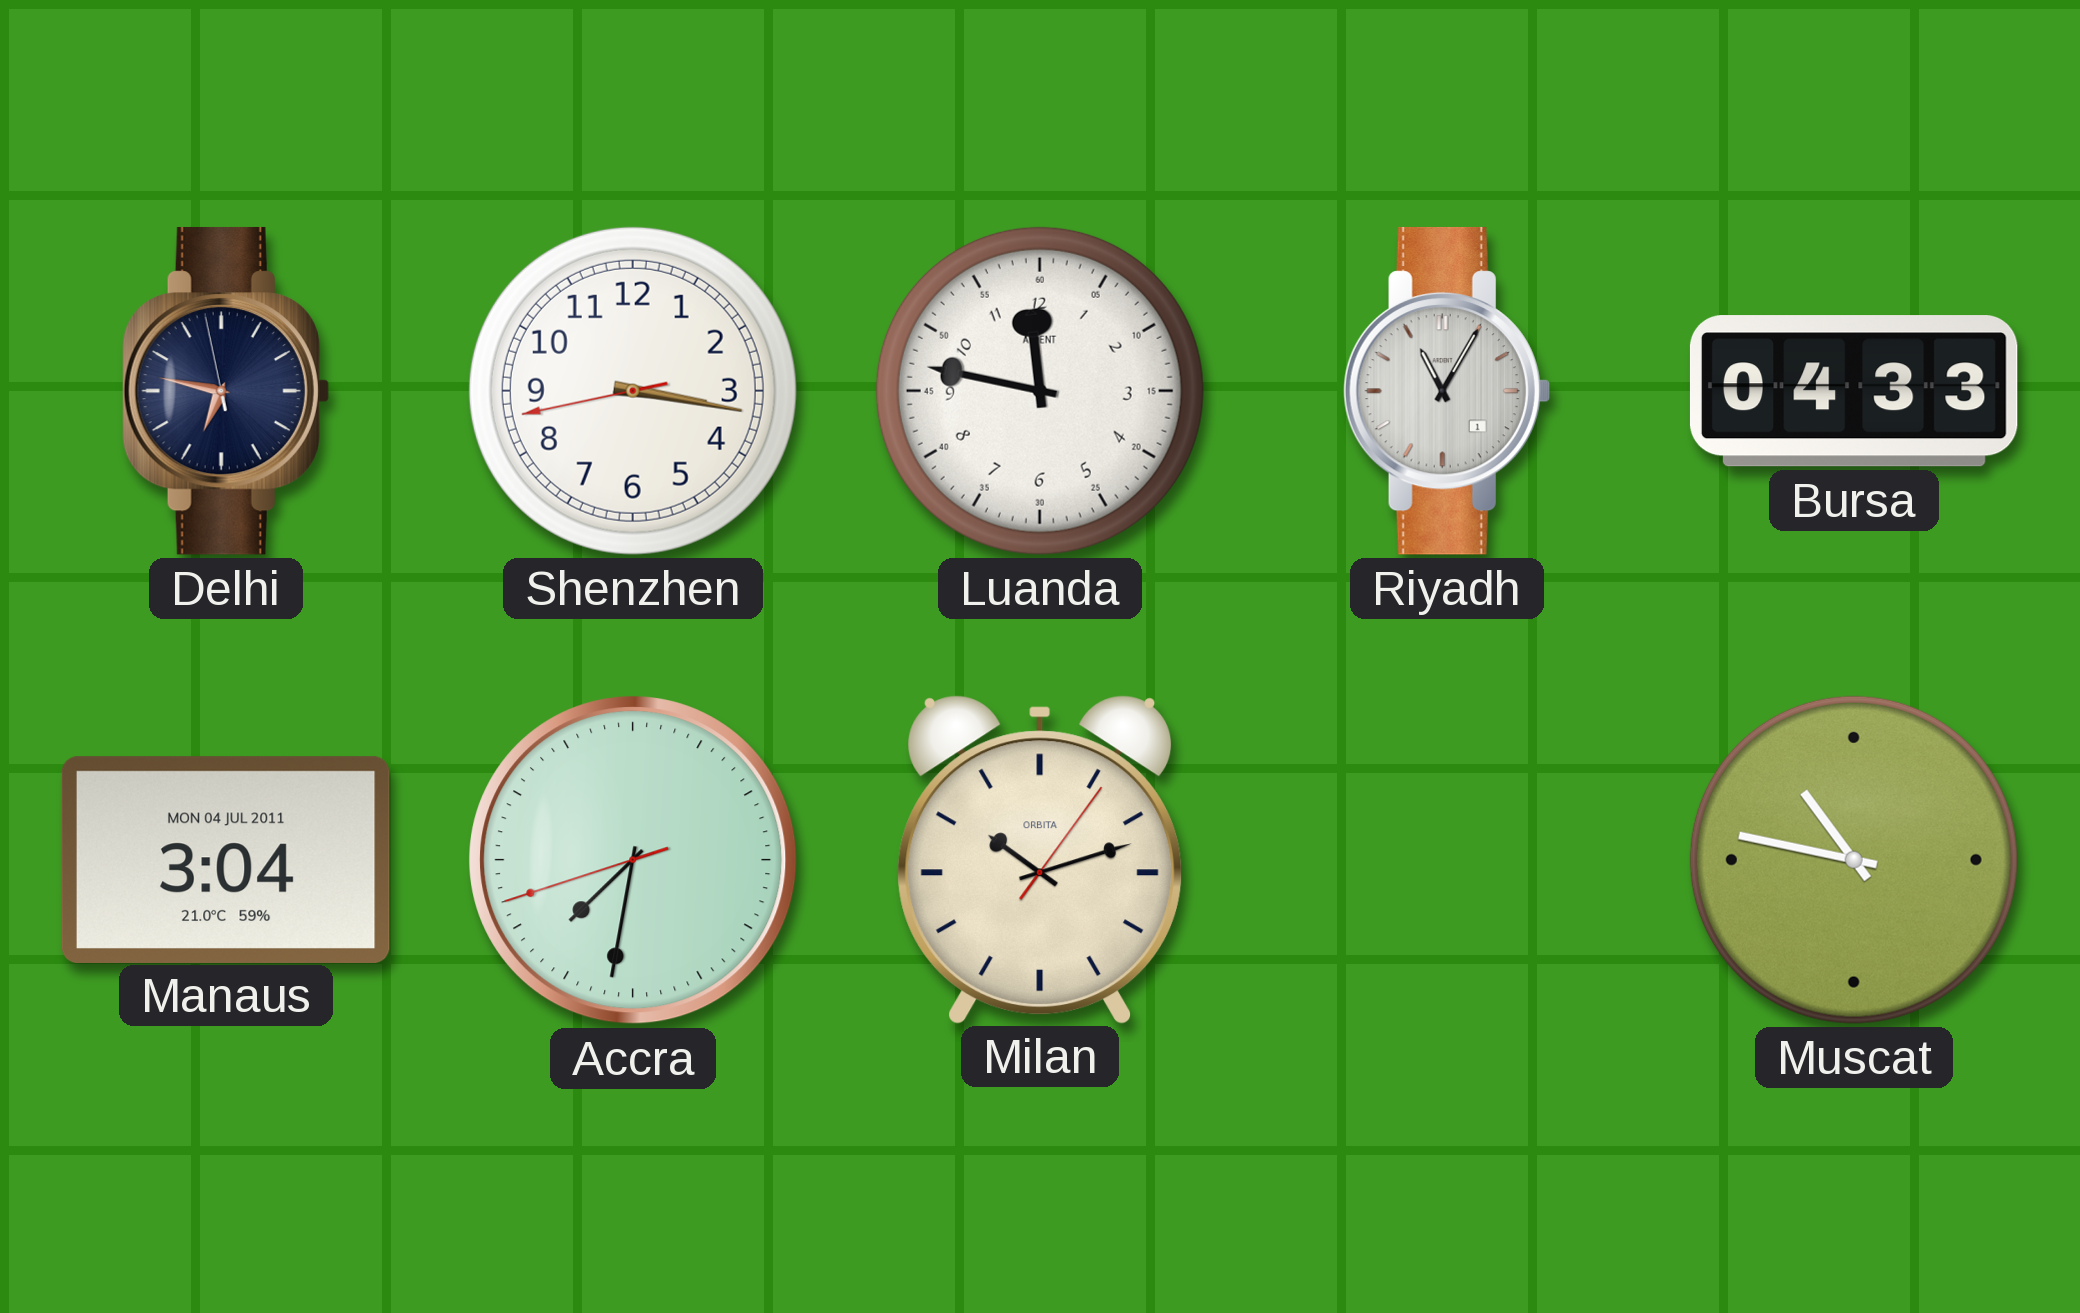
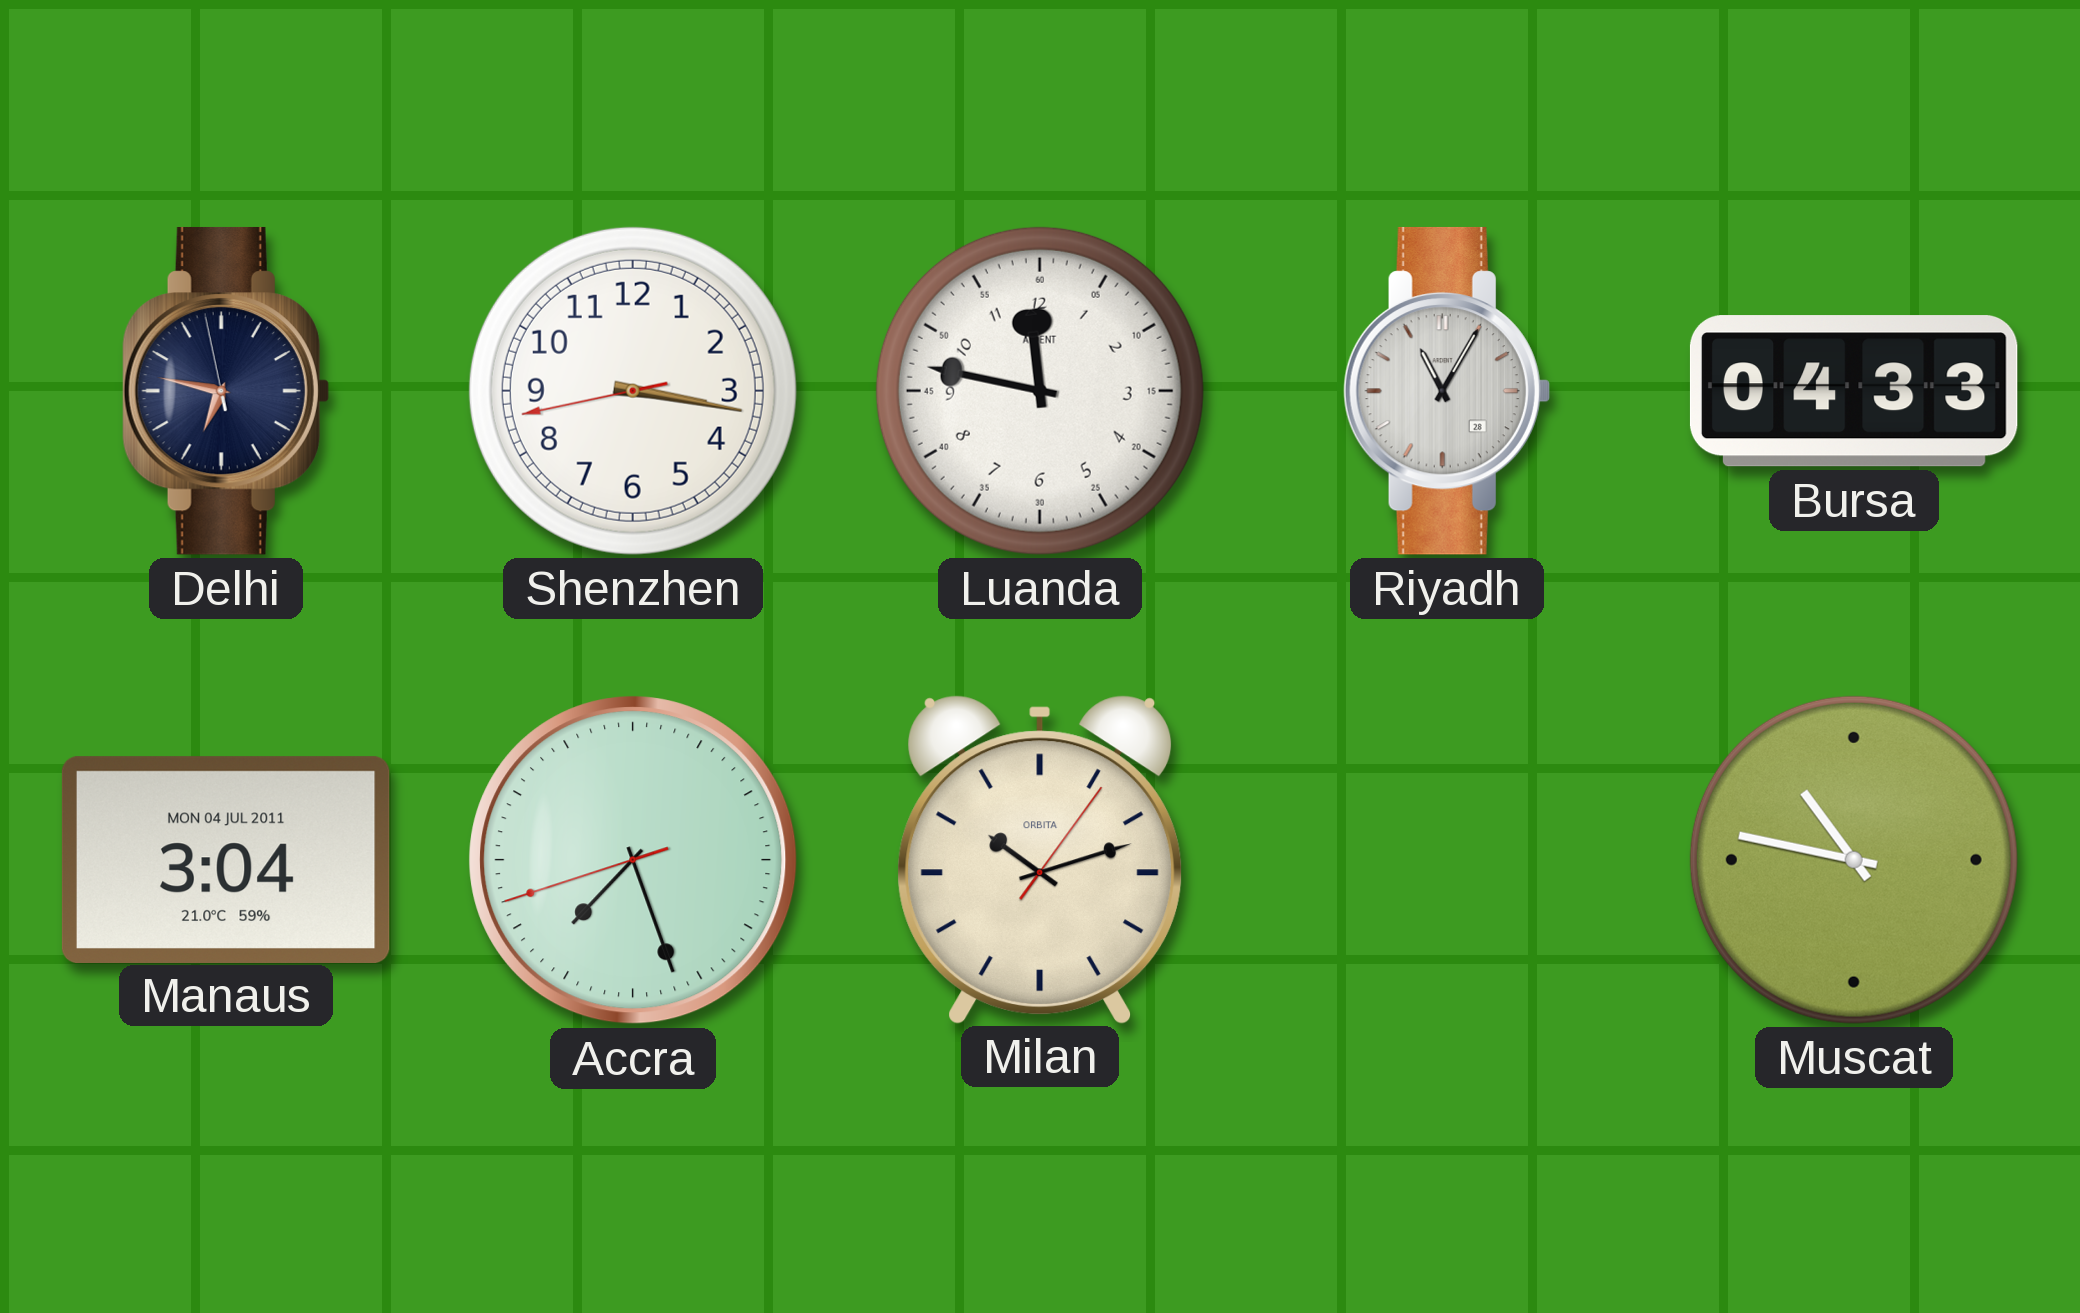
Riyadh date: 1 -> 28 (1447, 391)
Accra: 7:31 -> 7:26 (633, 860)
